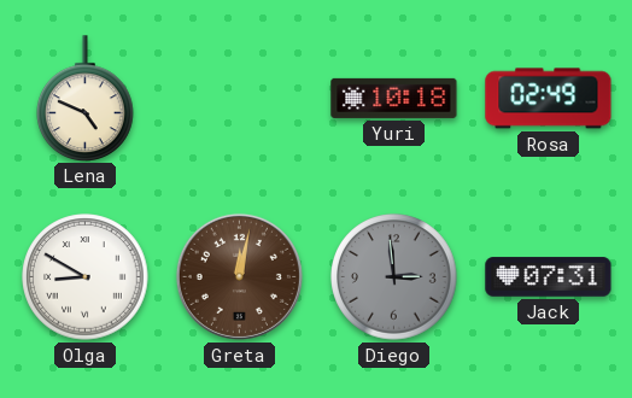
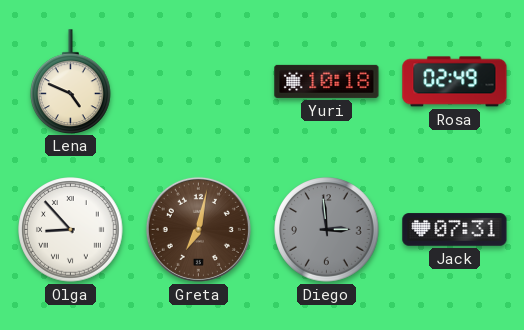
Olga: 8:50 -> 8:53 (71, 230)
Greta: 12:02 -> 7:02 (198, 229)
